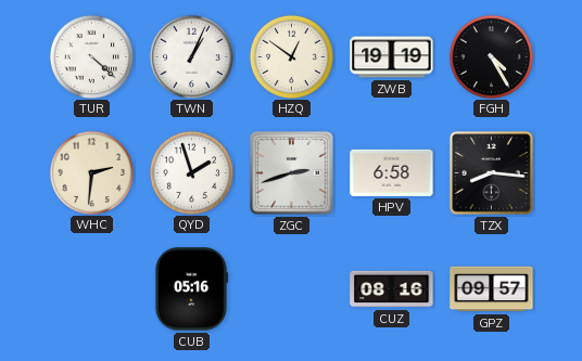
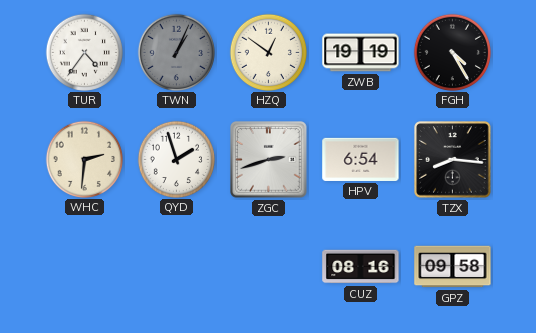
TUR: 4:22 -> 4:36 (84, 52)
TWN dial: white -> grey (176, 52)
HPV: 6:58 -> 6:54 (361, 159)
CUB: 05:16 -> none (191, 289)
GPZ: 09:57 -> 09:58 (453, 267)
